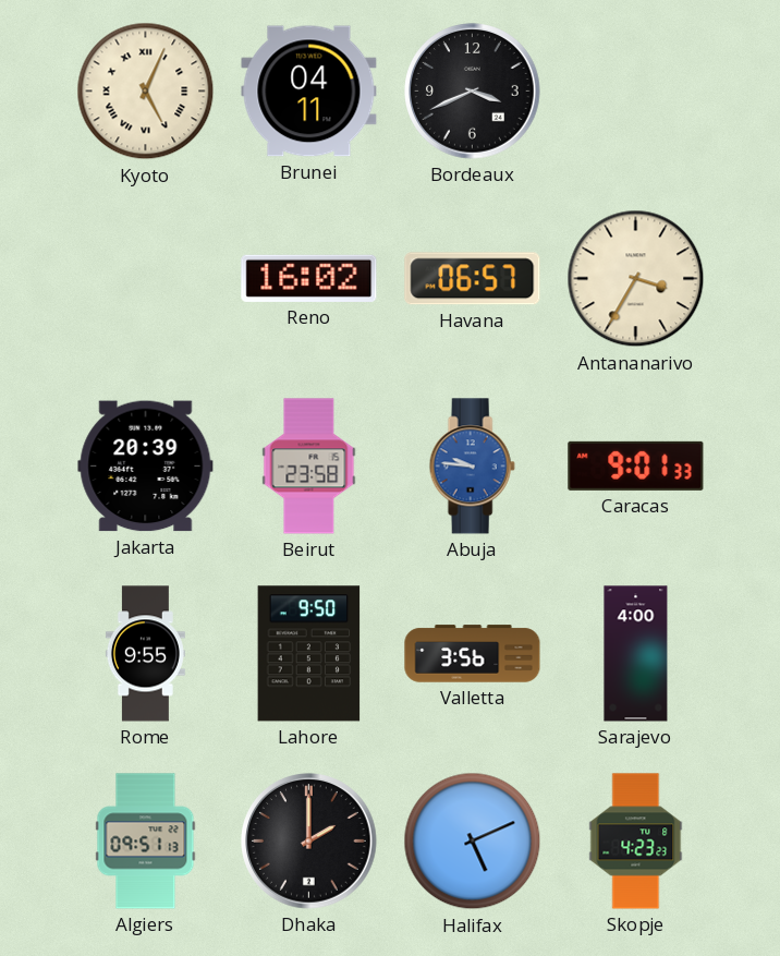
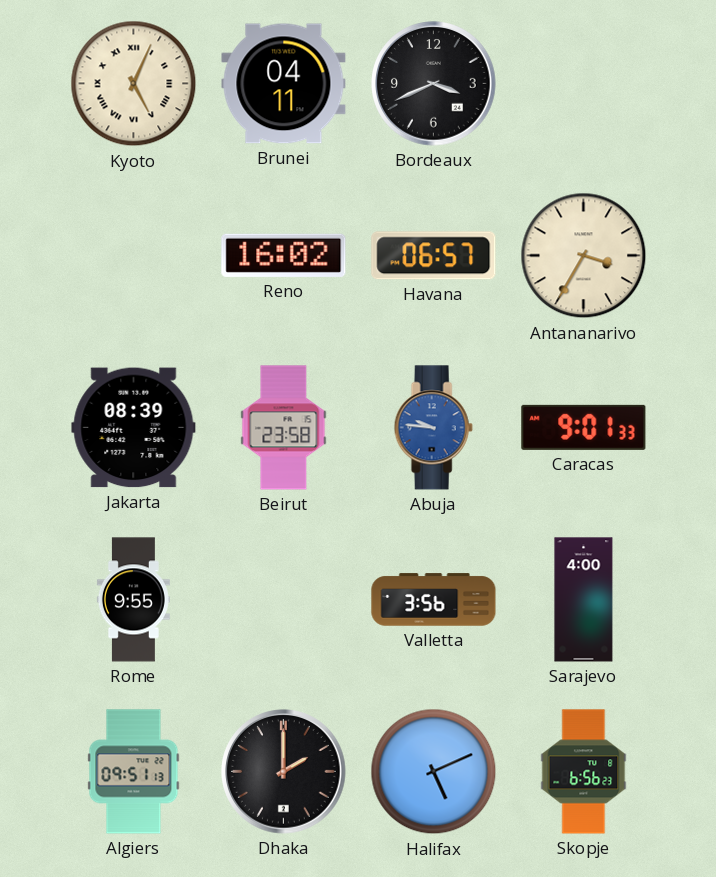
Jakarta: 20:39 -> 08:39 (134, 428)
Lahore: 9:50 -> none (309, 654)
Skopje: 4:23 -> 6:56 (584, 772)
